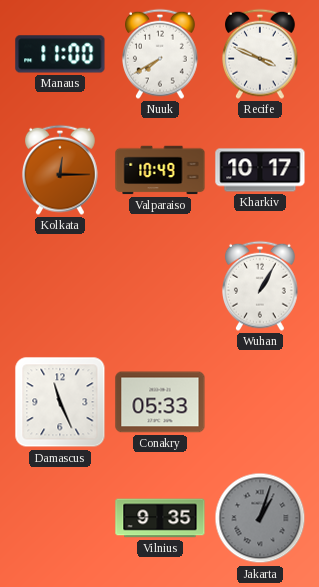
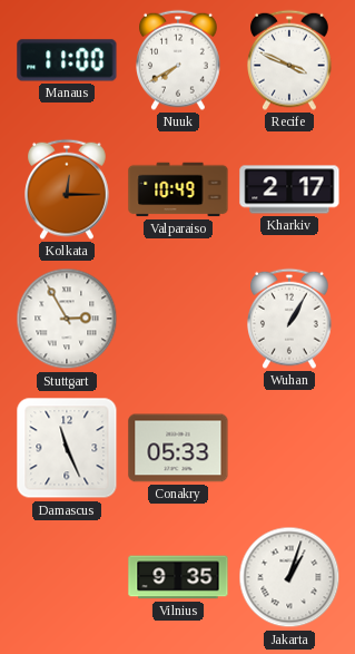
Kharkiv: 10:17 -> 2:17 (289, 189)
Stuttgart: none -> 2:55 (67, 319)
Jakarta dial: grey -> white (289, 577)
